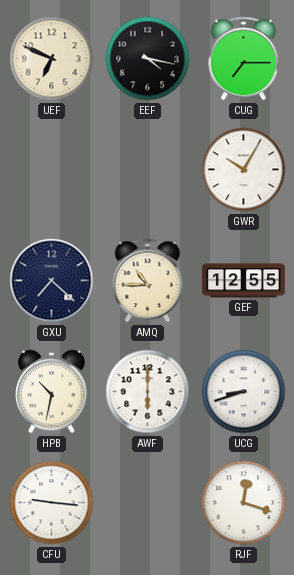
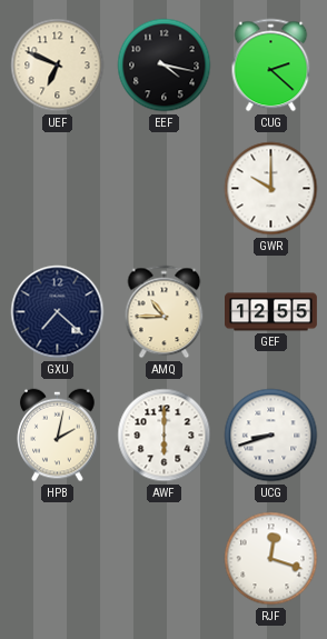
CUG: 7:15 -> 2:22 (271, 66)
GWR: 10:05 -> 10:00 (271, 189)
HPB: 10:32 -> 2:02 (58, 436)
CFU: 9:16 -> none (52, 503)
